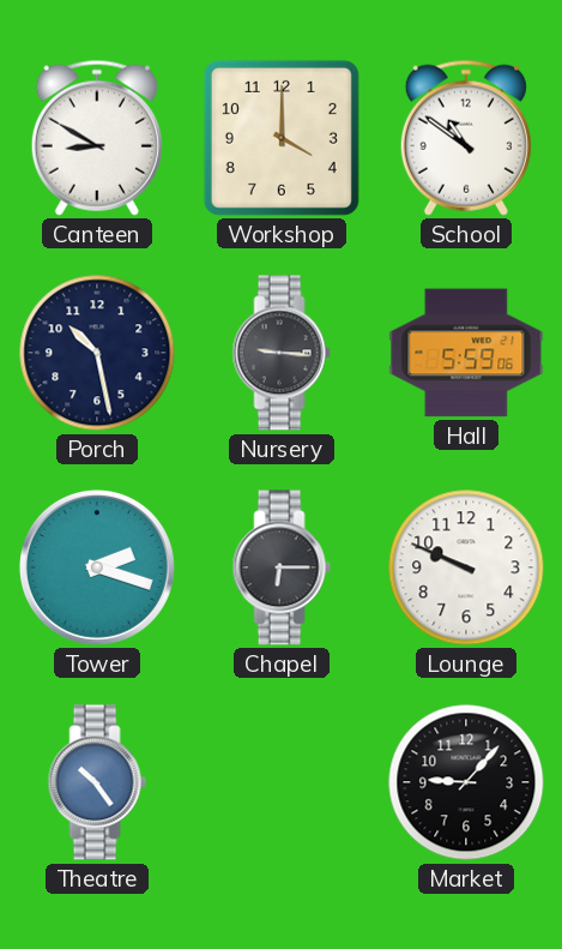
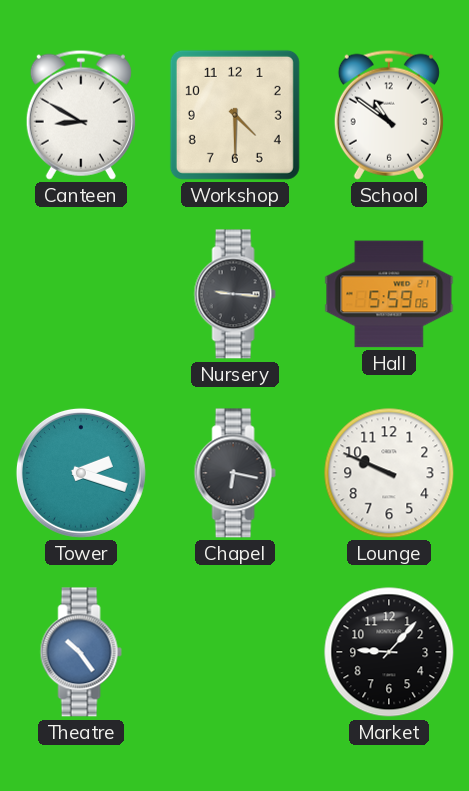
Workshop: 4:00 -> 4:30 (235, 115)
Porch: 10:28 -> none (97, 353)
Chapel: 6:15 -> 6:17 (235, 473)
